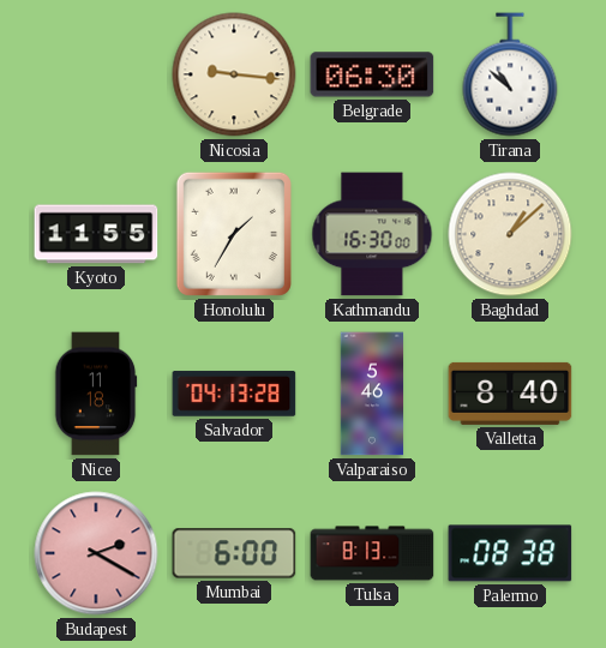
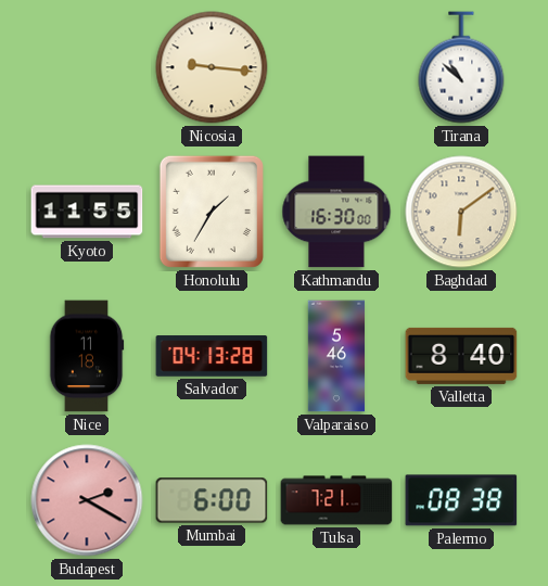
Belgrade: 06:30 -> none (372, 74)
Baghdad: 1:08 -> 6:09 (461, 212)
Tulsa: 8:13 -> 7:21 (336, 500)
